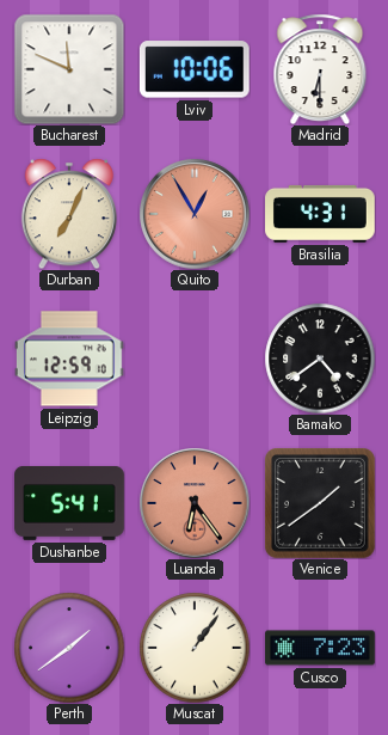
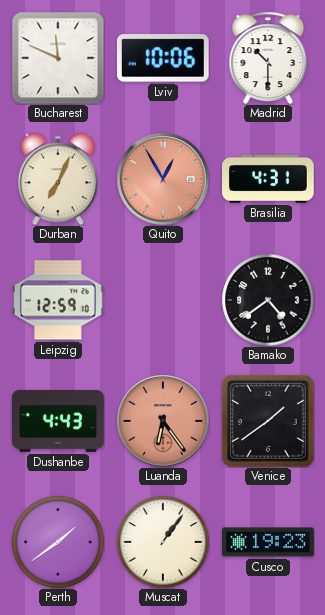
Madrid: 6:30 -> 10:30 (268, 58)
Dushanbe: 5:41 -> 4:43 (59, 421)
Cusco: 7:23 -> 19:23 (269, 542)
